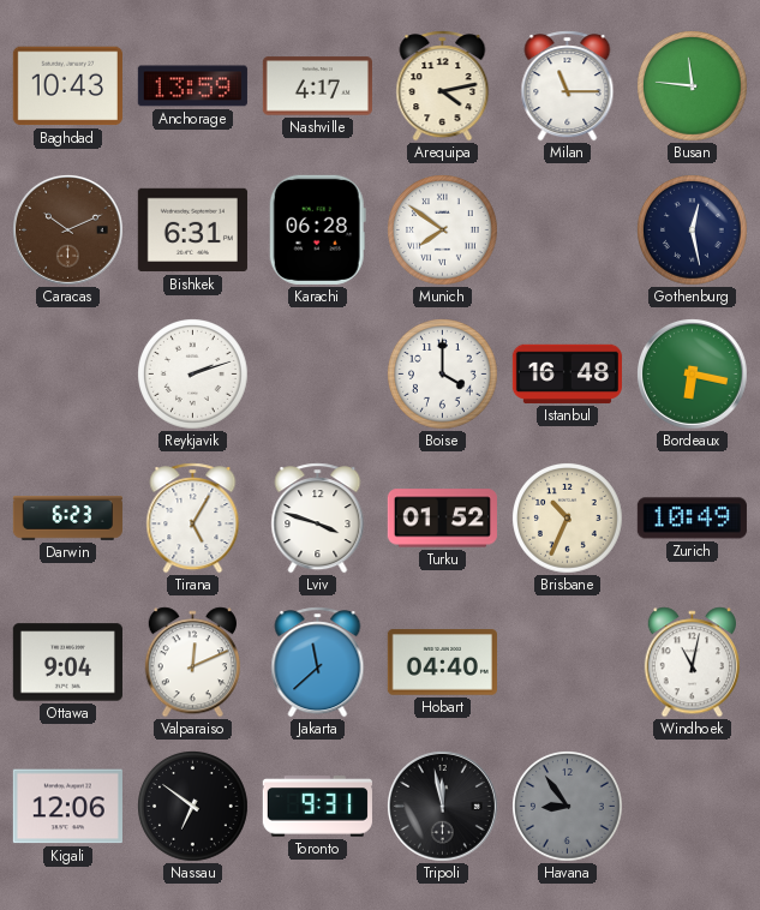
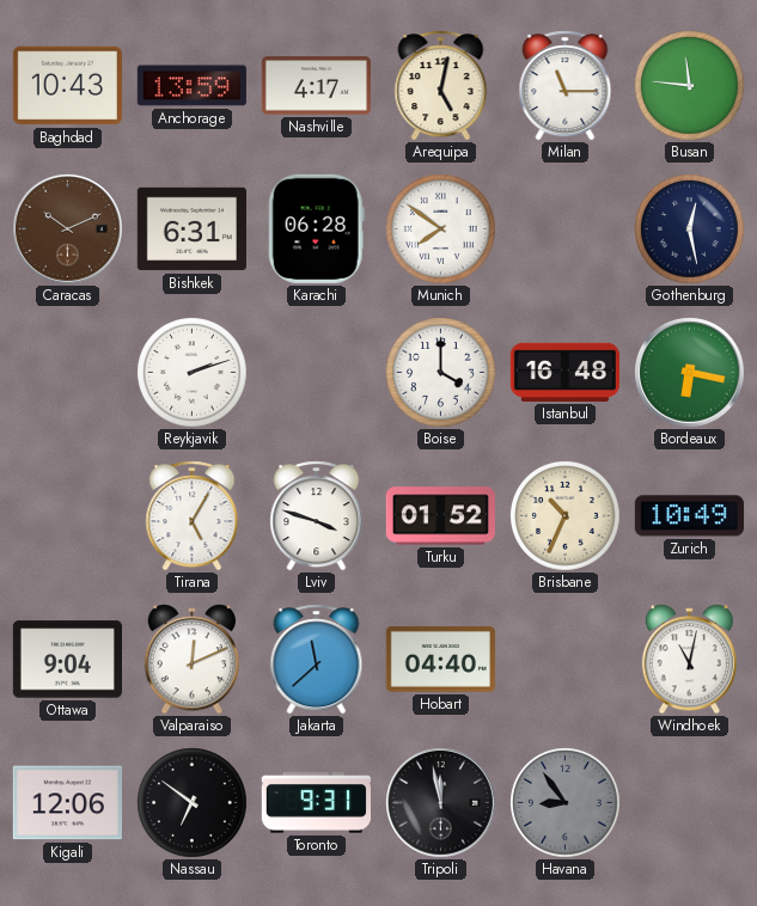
Arequipa: 4:13 -> 5:02 (441, 86)
Darwin: 6:23 -> none (67, 519)
